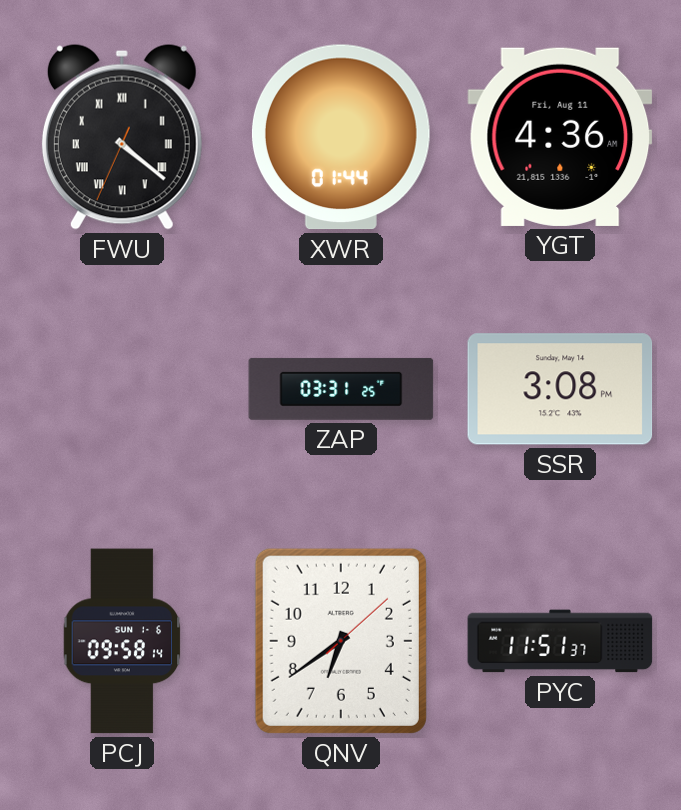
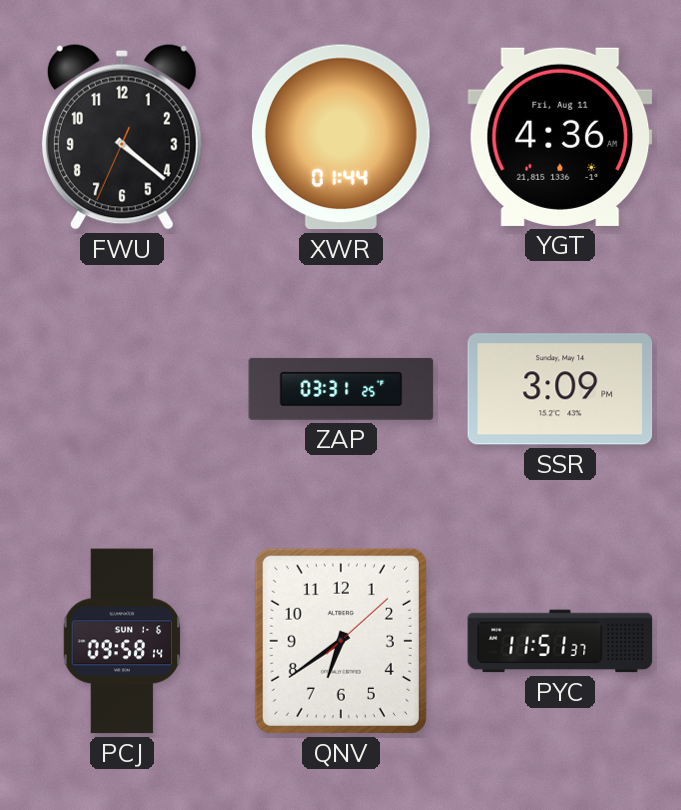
FWU numerals: Roman -> Arabic (122, 137)
SSR: 3:08 -> 3:09 (560, 389)
